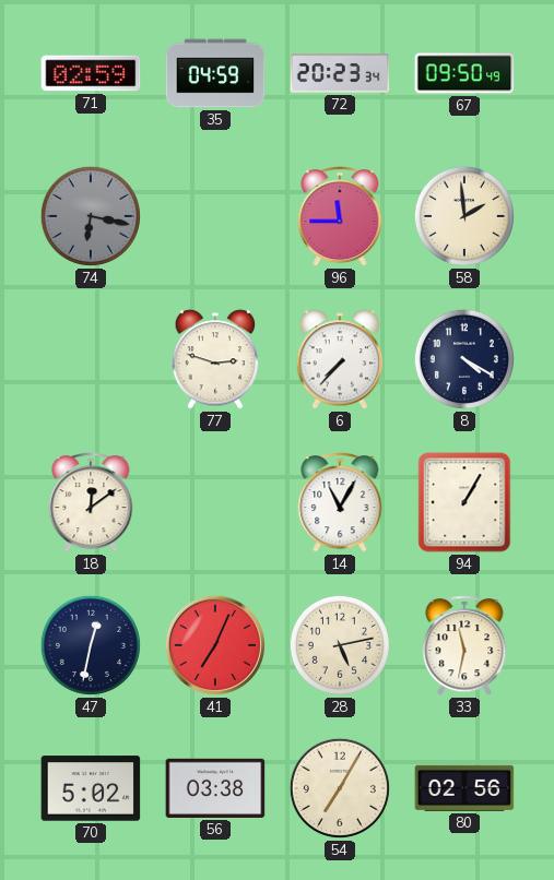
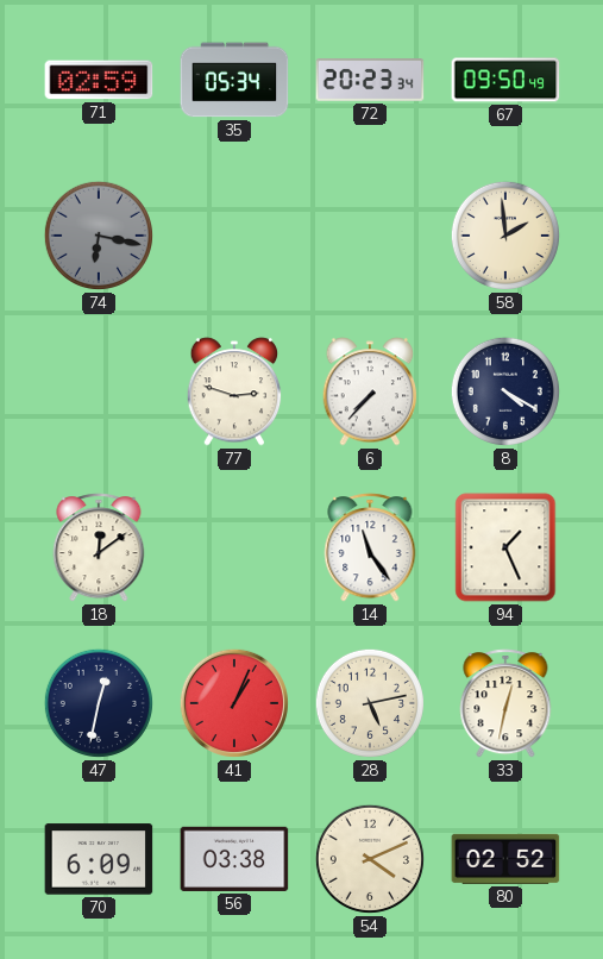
35: 04:59 -> 05:34 (234, 80)
96: 11:45 -> none (340, 216)
14: 11:05 -> 11:24 (370, 547)
94: 1:05 -> 1:26 (505, 547)
41: 7:04 -> 1:04 (234, 703)
33: 11:32 -> 12:32 (505, 703)
70: 5:02 -> 6:09 (99, 859)
54: 7:05 -> 4:11 (370, 859)
80: 02:56 -> 02:52 (505, 859)
